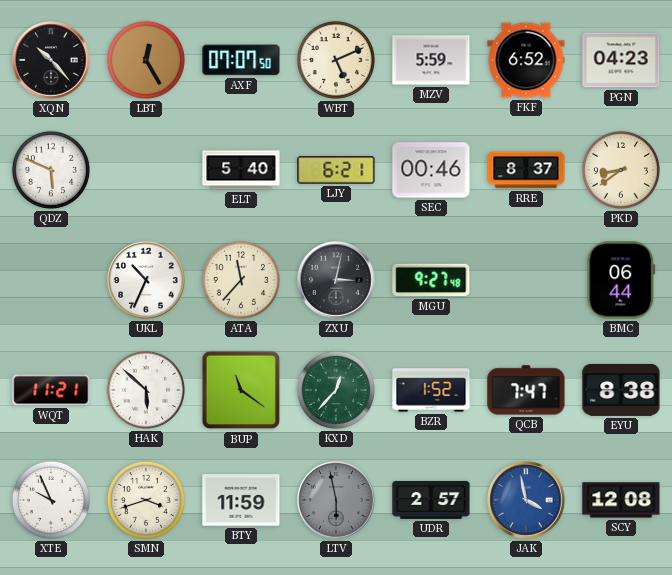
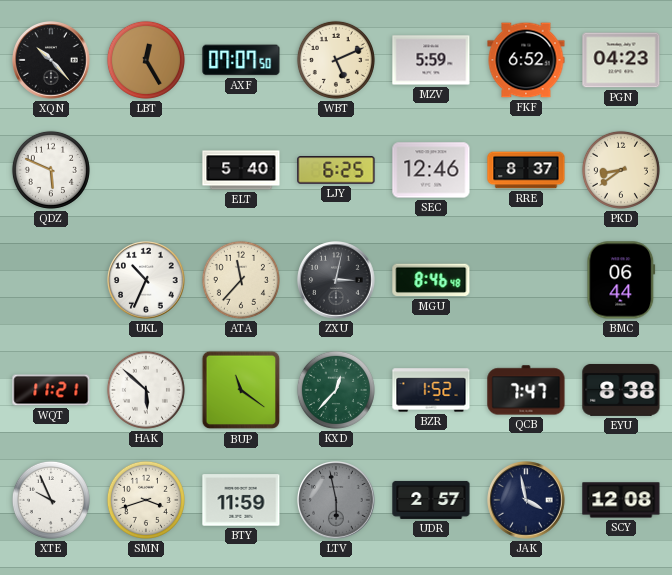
LJY: 6:21 -> 6:25 (336, 170)
SEC: 00:46 -> 12:46 (431, 170)
MGU: 9:27 -> 8:46 (431, 280)
JAK dial: blue -> navy (526, 500)
